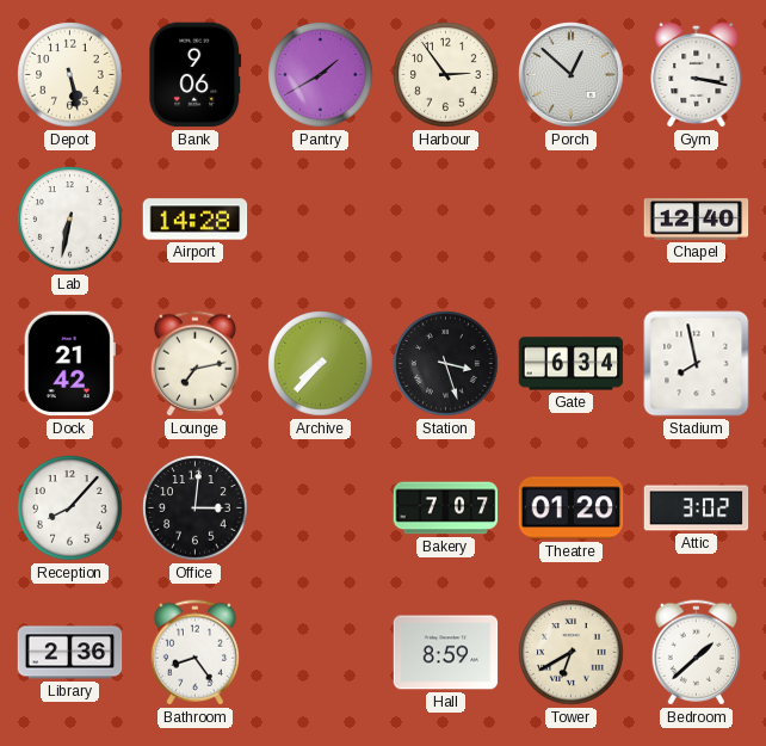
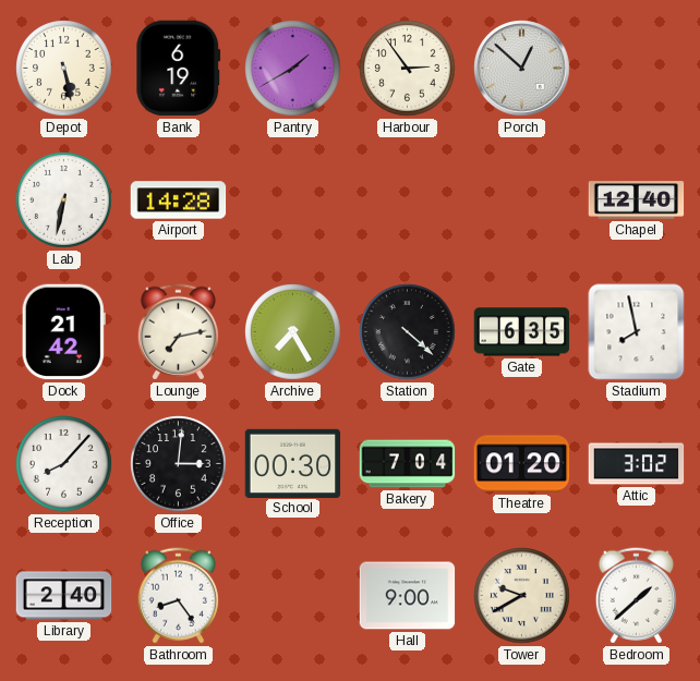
Bank: 9:06 -> 6:19 (179, 69)
Gym: 3:17 -> none (697, 74)
Archive: 7:37 -> 7:25 (293, 332)
Station: 3:27 -> 4:22 (408, 332)
Gate: 6:34 -> 6:35 (522, 332)
School: none -> 00:30 (293, 463)
Bakery: 7:07 -> 7:04 (408, 464)
Library: 2:36 -> 2:40 (64, 596)
Hall: 8:59 -> 9:00 (408, 596)
Tower: 6:40 -> 9:40 (522, 596)
